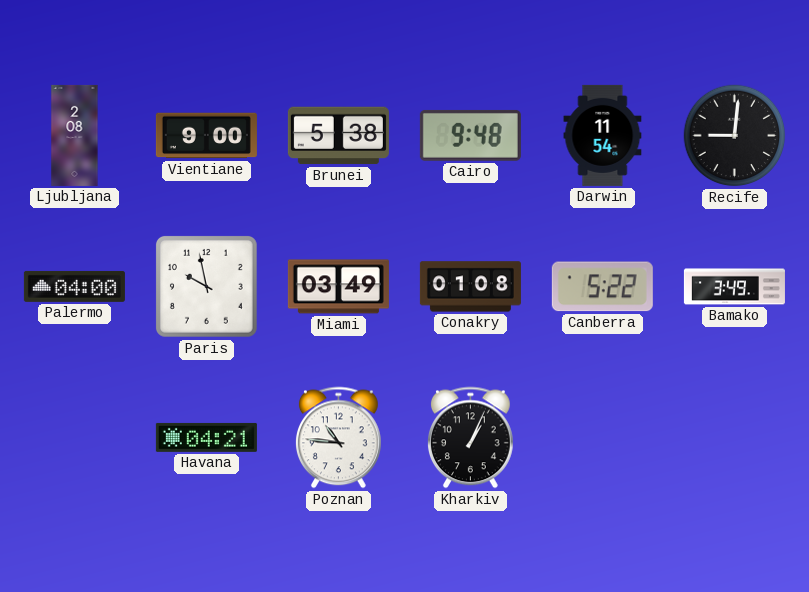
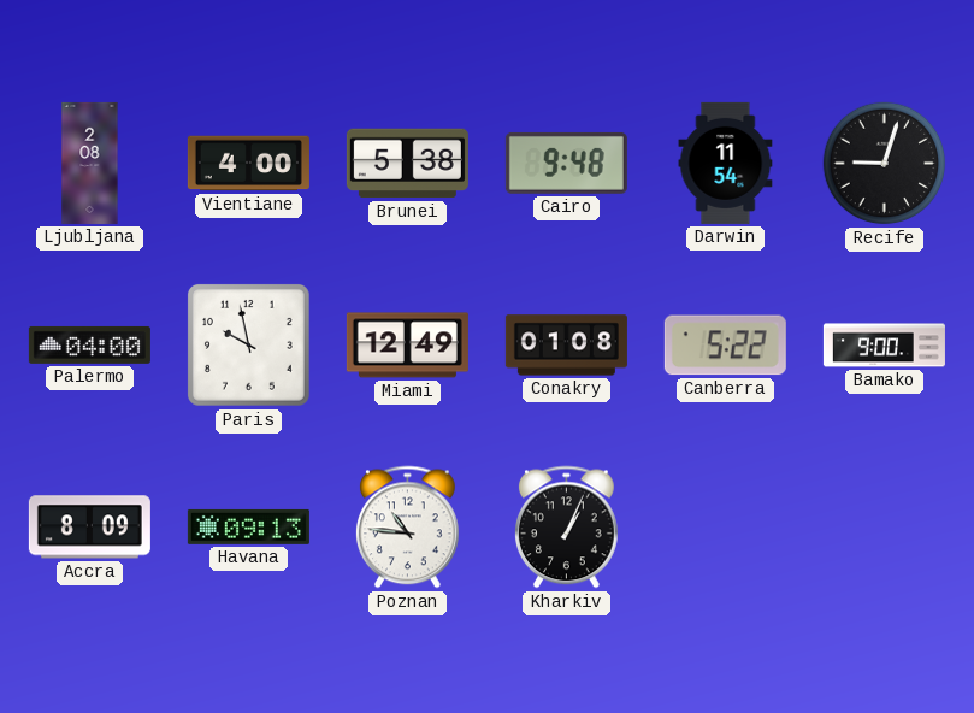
Vientiane: 9:00 -> 4:00 (248, 164)
Recife: 9:01 -> 9:03 (885, 164)
Miami: 03:49 -> 12:49 (407, 346)
Bamako: 3:49 -> 9:00 (884, 346)
Accra: none -> 8:09 (89, 528)
Havana: 04:21 -> 09:13 (248, 526)
